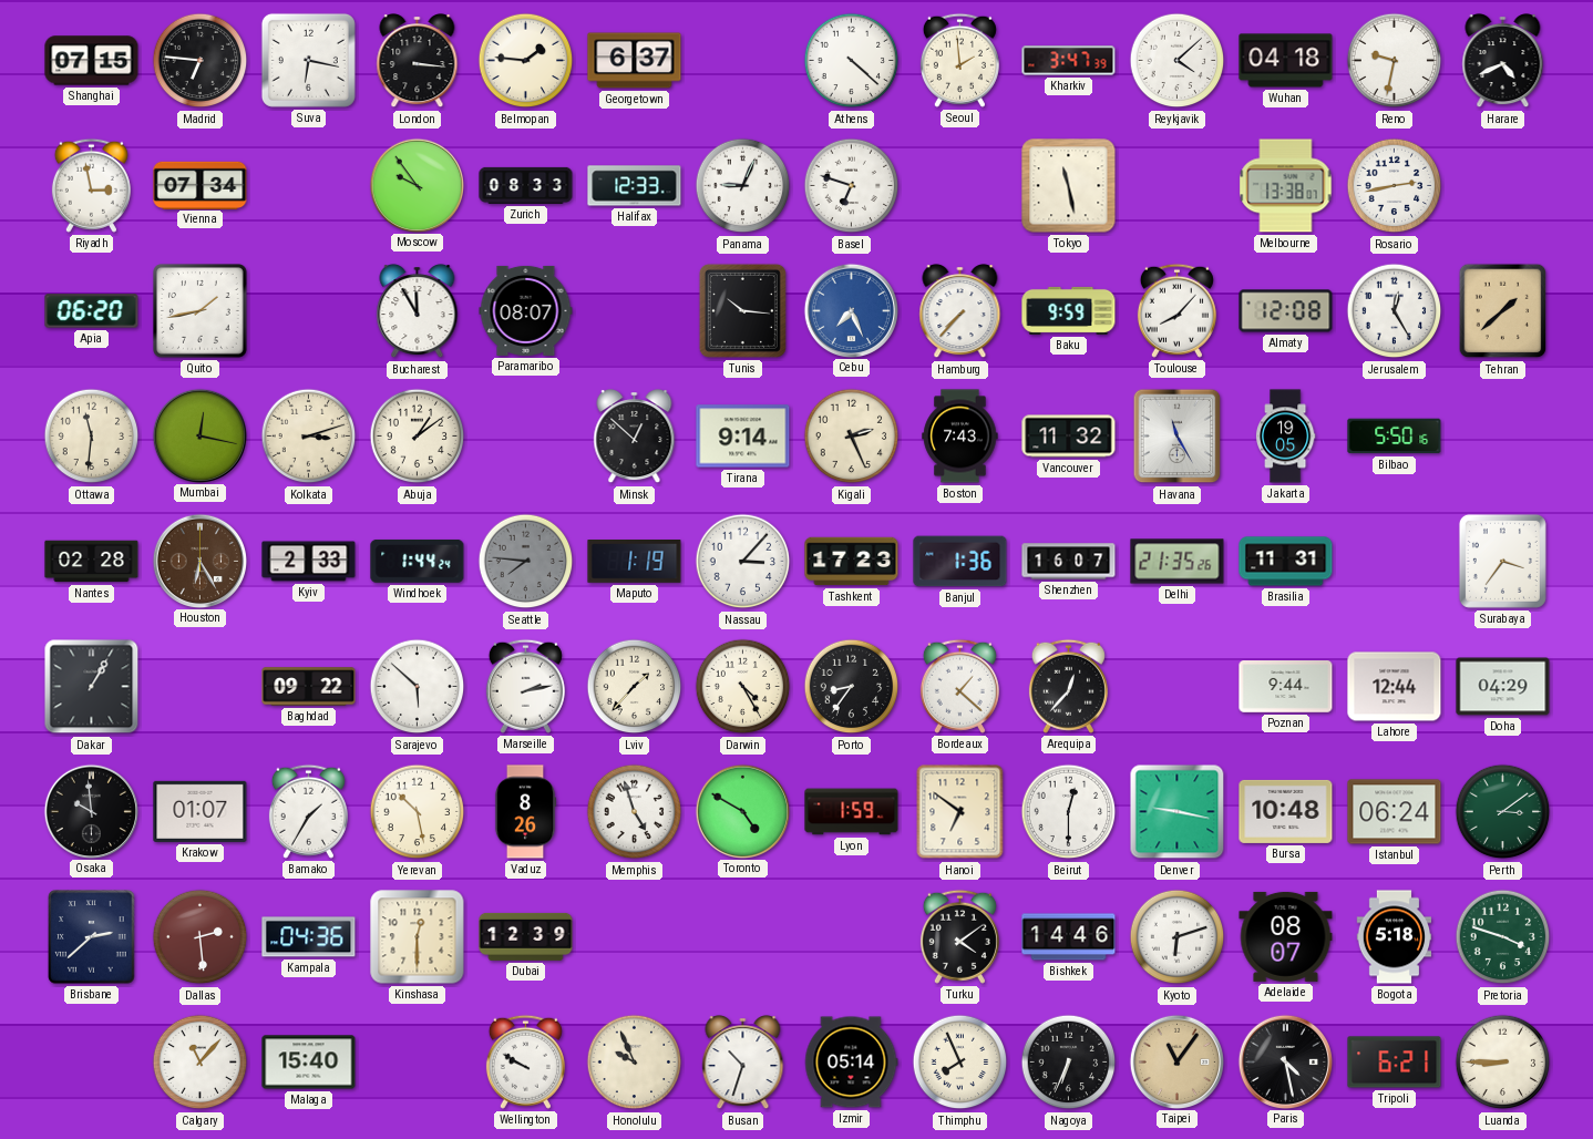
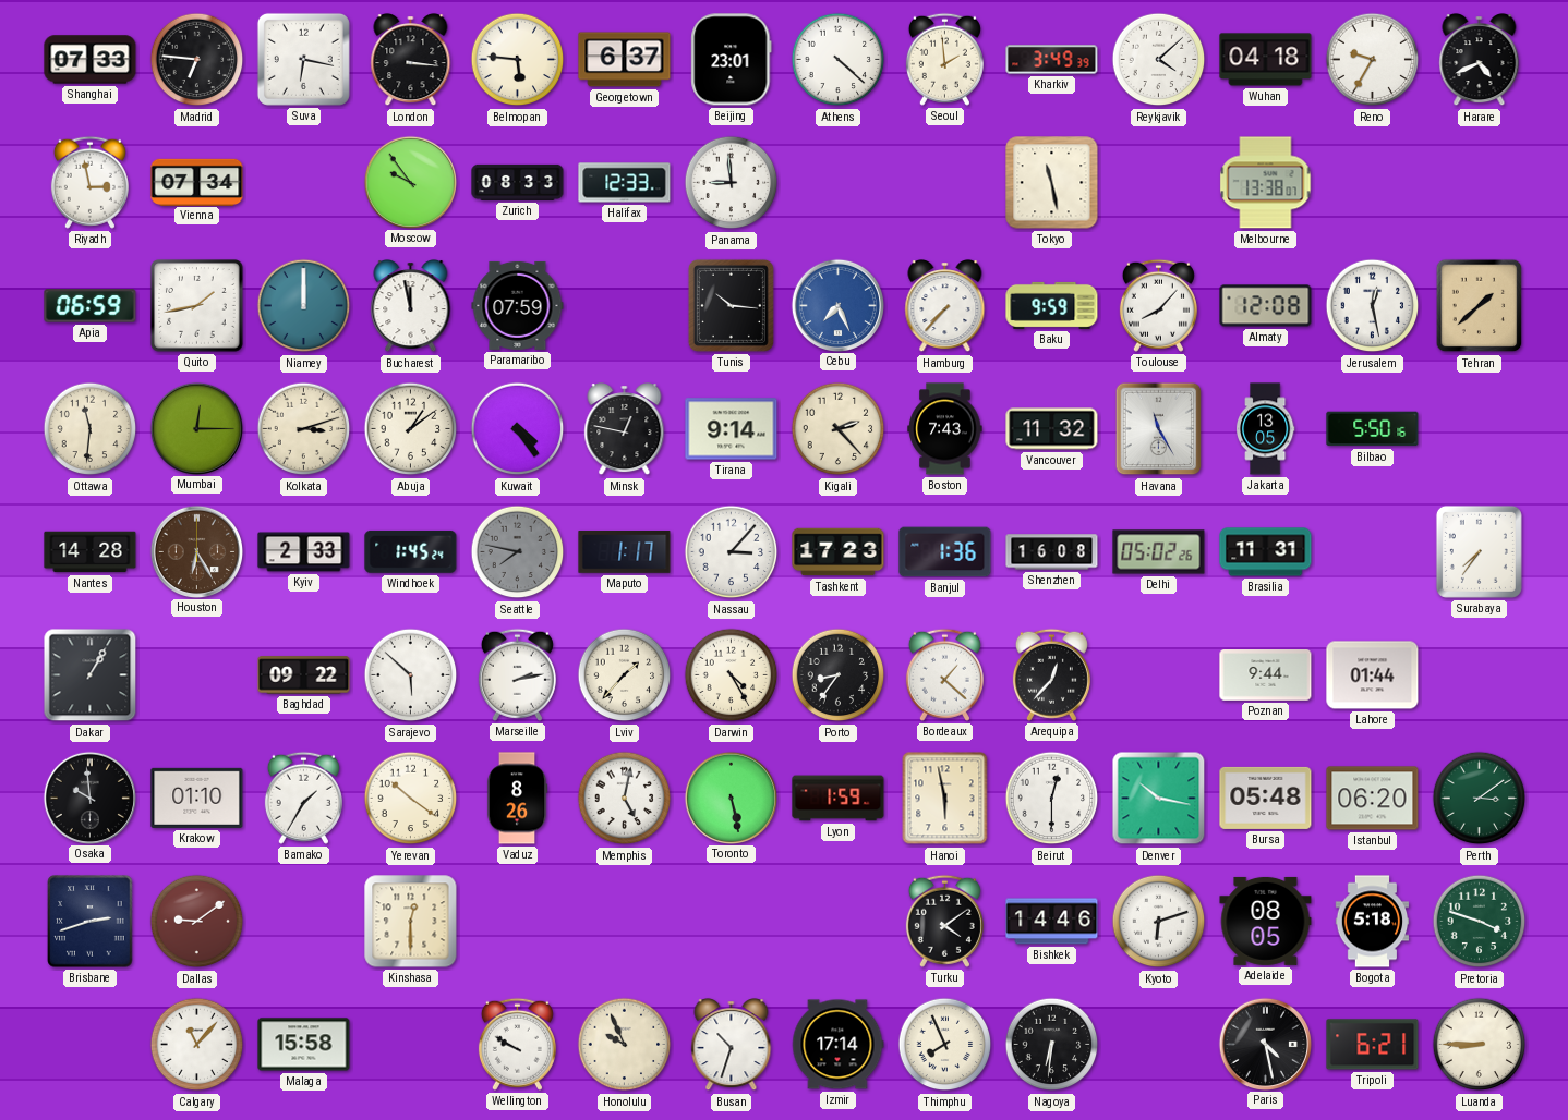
Shanghai: 07:15 -> 07:33 (91, 60)
Belmopan: 1:46 -> 5:46 (518, 60)
Beijing: none -> 23:01 (732, 60)
Kharkiv: 3:47 -> 3:49 (1052, 60)
Reno: 9:32 -> 9:35 (1373, 60)
Panama: 9:04 -> 8:59 (732, 183)
Basel: 6:48 -> none (852, 186)
Rosario: 2:43 -> none (1395, 186)
Apia: 06:20 -> 06:59 (91, 306)
Niamey: none -> 12:00 (304, 306)
Bucharest: 11:55 -> 11:58 (411, 306)
Paramaribo: 08:07 -> 07:59 (518, 305)
Jerusalem: 12:25 -> 12:28 (1373, 306)
Mumbai: 12:17 -> 12:15 (196, 428)
Kuwait: none -> 4:24 (518, 429)
Minsk: 12:52 -> 12:47 (625, 429)
Kigali: 2:26 -> 2:23 (839, 429)
Jakarta: 19:05 -> 13:05 (1265, 429)
Nantes: 02:28 -> 14:28 (91, 552)
Windhoek: 1:44 -> 1:45 (411, 551)
Seattle: 7:46 -> 7:47 (518, 552)
Maputo: 1:19 -> 1:17 (625, 552)
Shenzhen: 16:07 -> 16:08 (1052, 552)
Delhi: 21:35 -> 05:02 (1159, 552)
Surabaya: 3:36 -> 7:36 (1479, 551)
Lahore: 12:44 -> 01:44 (1373, 675)
Doha: 04:29 -> none (1503, 687)
Krakow: 01:07 -> 01:10 (197, 798)
Yerevan: 10:28 -> 10:21 (411, 799)
Memphis: 4:57 -> 5:02 (625, 799)
Toronto: 4:50 -> 5:28 (731, 798)
Hanoi: 6:51 -> 5:58 (945, 799)
Denver: 9:17 -> 10:17 (1159, 799)
Bursa: 10:48 -> 05:48 (1266, 798)
Istanbul: 06:24 -> 06:20 (1373, 799)
Brisbane: 2:38 -> 2:42 (91, 922)
Dallas: 2:29 -> 9:09 (197, 922)
Kampala: 04:36 -> none (309, 937)
Dubai: 12:39 -> none (526, 936)
Adelaide: 08:07 -> 08:05 (1266, 921)
Malaga: 15:40 -> 15:58 (304, 1045)
Izmir: 05:14 -> 17:14 (837, 1045)
Nagoya: 6:34 -> 6:31 (1052, 1045)
Taipei: 11:06 -> none (1176, 1061)
